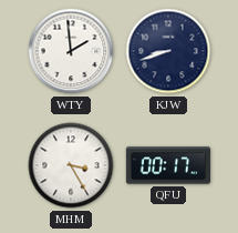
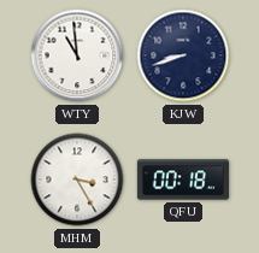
WTY: 1:59 -> 10:59 (77, 55)
QFU: 00:17 -> 00:18 (183, 180)
